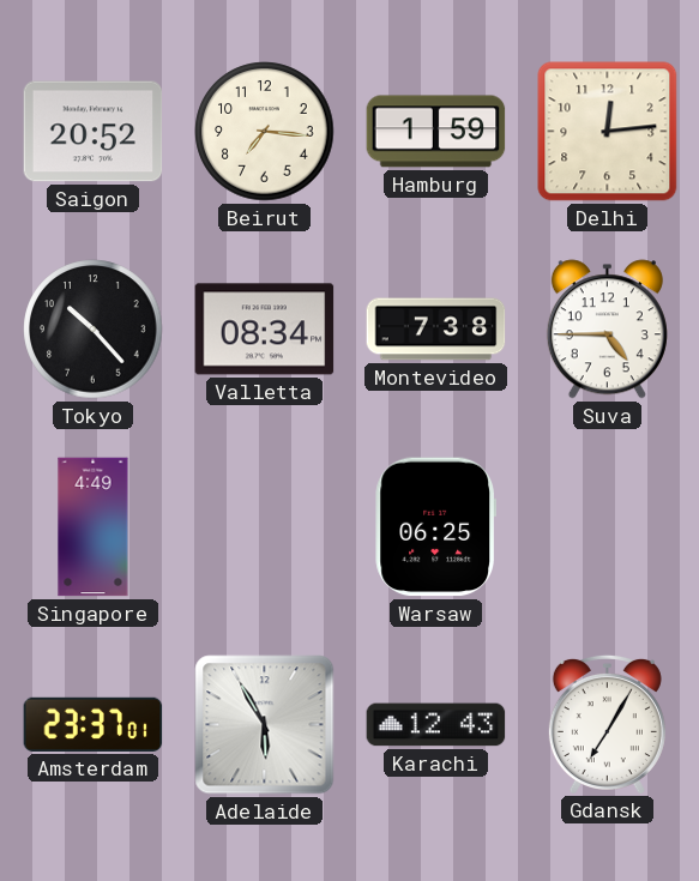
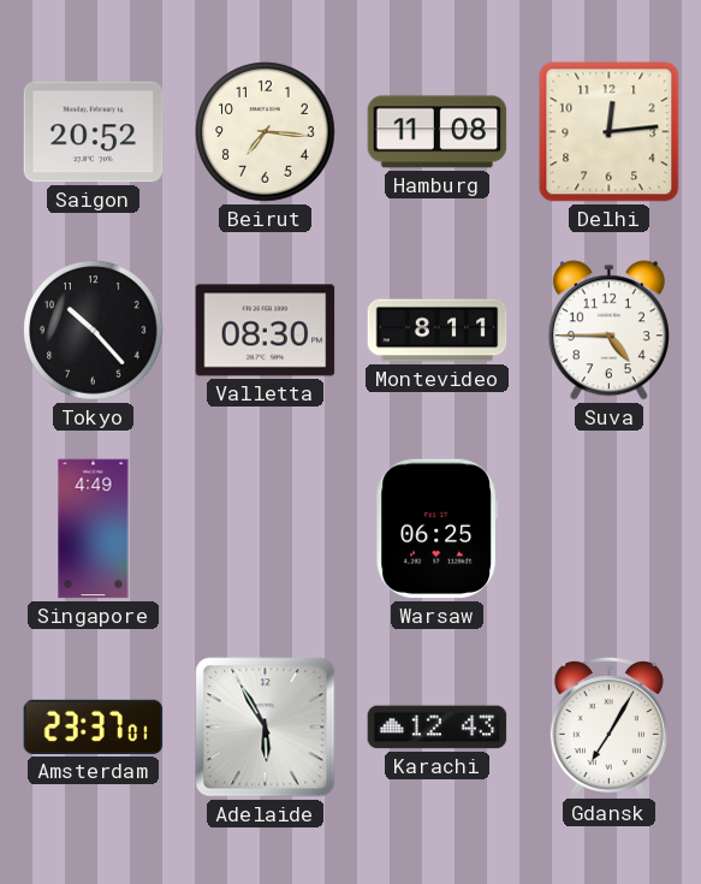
Hamburg: 1:59 -> 11:08 (438, 132)
Valletta: 08:34 -> 08:30 (266, 331)
Montevideo: 7:38 -> 8:11 (438, 331)
